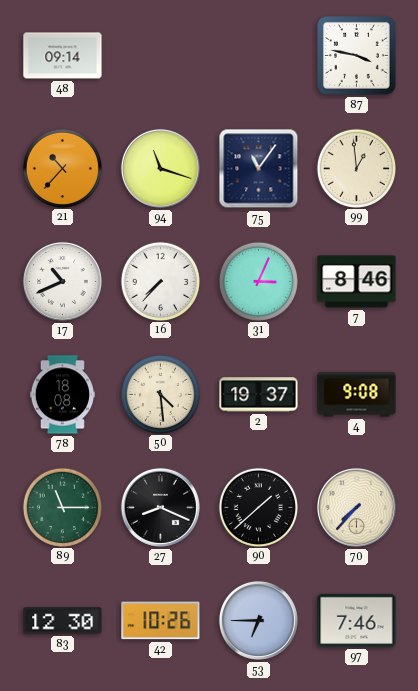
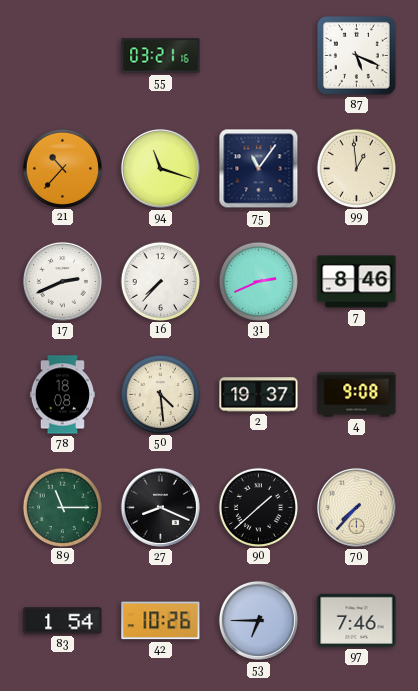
48: 09:14 -> none (63, 56)
55: none -> 03:21 (161, 56)
87: 3:47 -> 5:19 (357, 56)
17: 10:41 -> 2:41 (62, 281)
31: 3:04 -> 2:41 (258, 281)
83: 12:30 -> 1:54 (63, 621)
